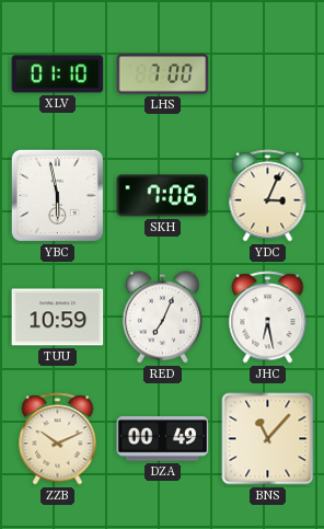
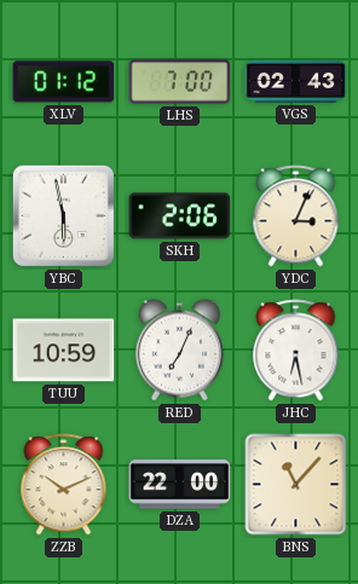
XLV: 01:10 -> 01:12 (64, 82)
VGS: none -> 02:43 (296, 81)
SKH: 7:06 -> 2:06 (180, 216)
DZA: 00:49 -> 22:00 (180, 485)
